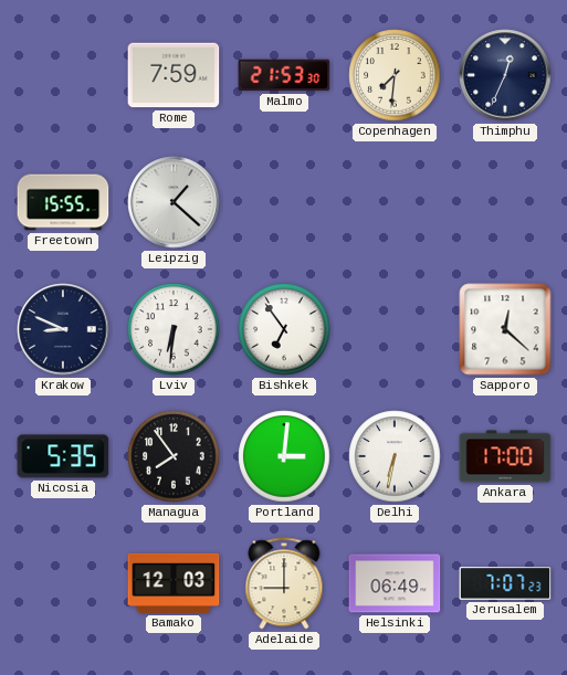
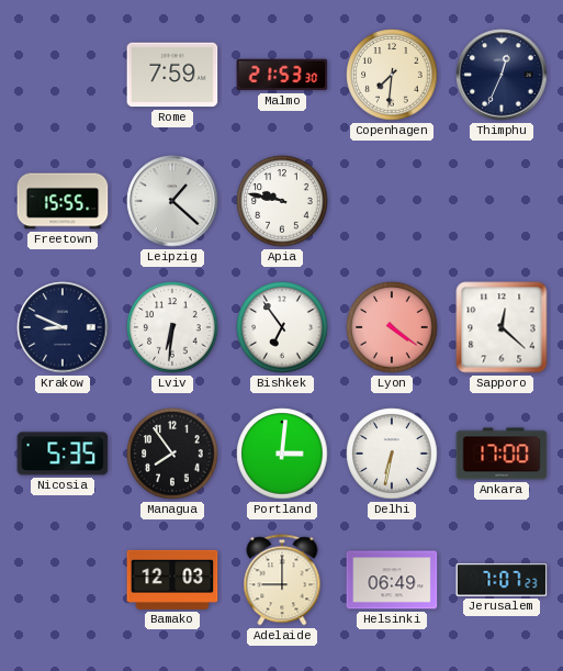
Apia: none -> 9:47 (282, 201)
Lyon: none -> 4:21 (392, 327)
